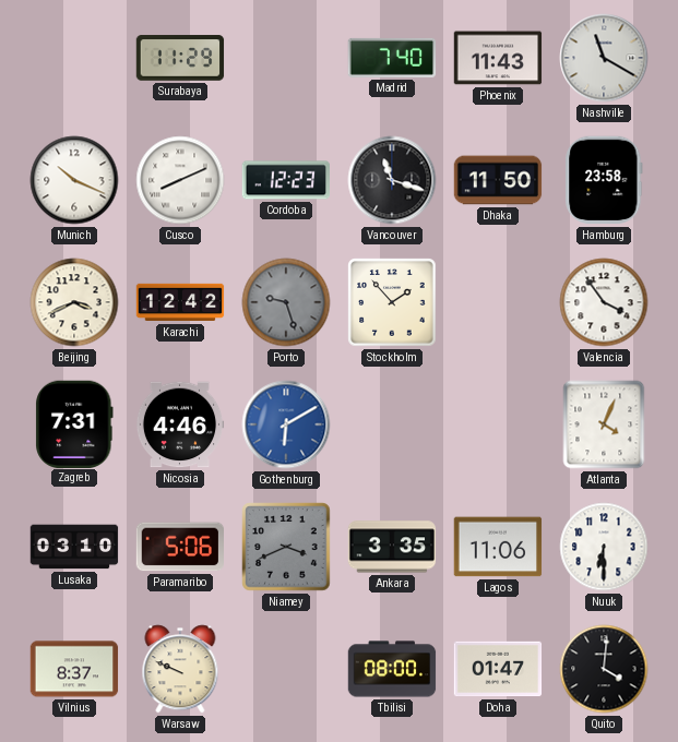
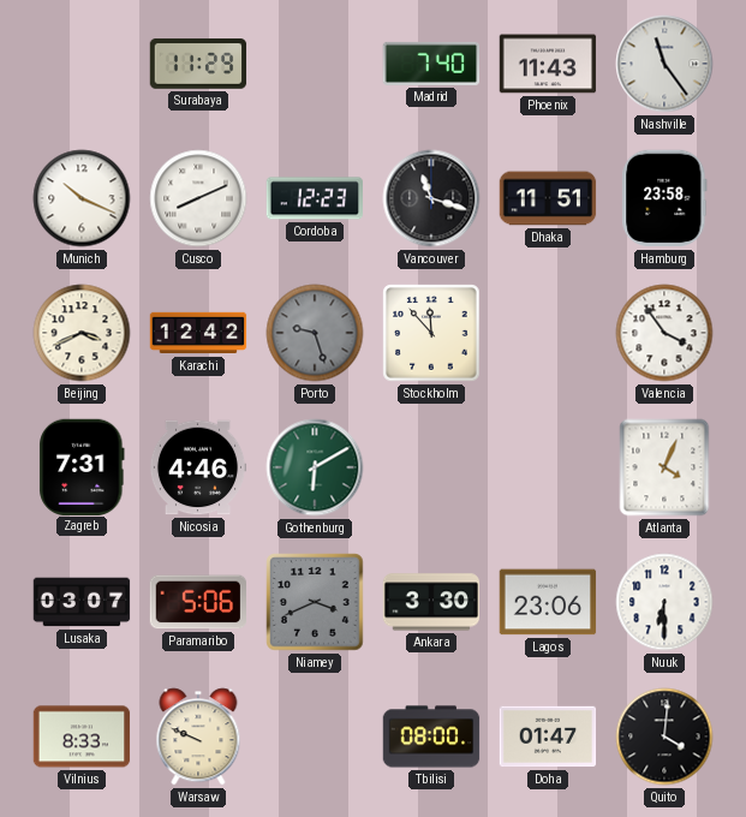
Nashville: 11:20 -> 11:24 (664, 64)
Dhaka: 11:50 -> 11:51 (548, 198)
Stockholm: 1:53 -> 11:53 (431, 333)
Gothenburg dial: blue -> green (315, 467)
Lusaka: 03:10 -> 03:07 (82, 602)
Ankara: 3:35 -> 3:30 (431, 602)
Lagos: 11:06 -> 23:06 (548, 602)
Vilnius: 8:37 -> 8:33 (82, 737)
